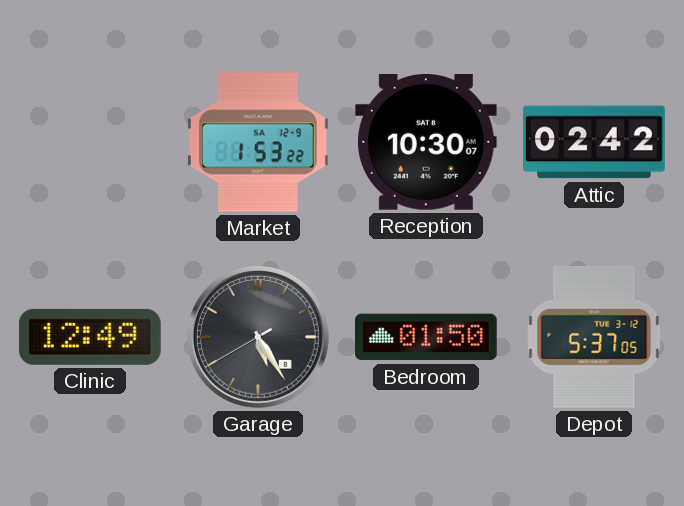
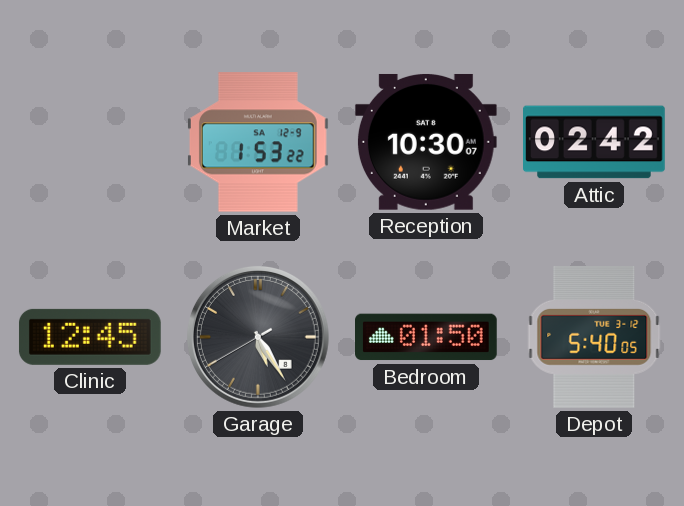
Clinic: 12:49 -> 12:45 (90, 337)
Depot: 5:37 -> 5:40 (594, 337)
